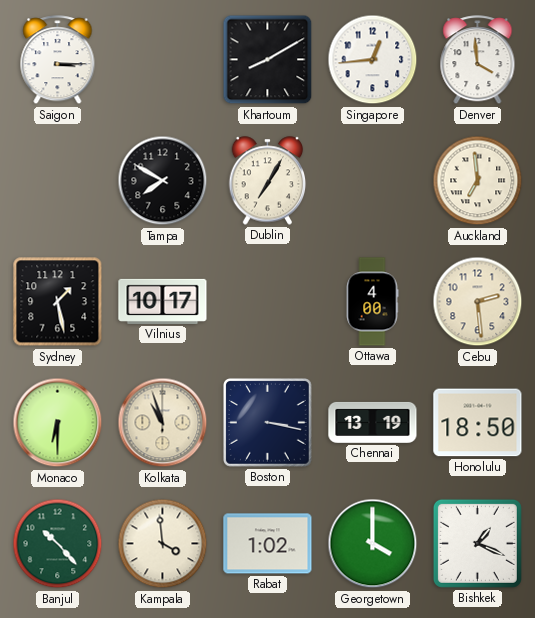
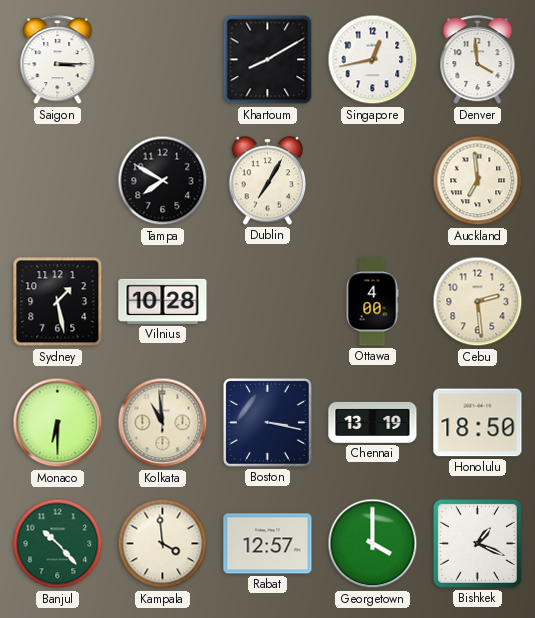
Singapore: 12:44 -> 12:43 (373, 60)
Vilnius: 10:17 -> 10:28 (163, 301)
Kolkata: 10:57 -> 10:59 (163, 423)
Rabat: 1:02 -> 12:57 (268, 544)
